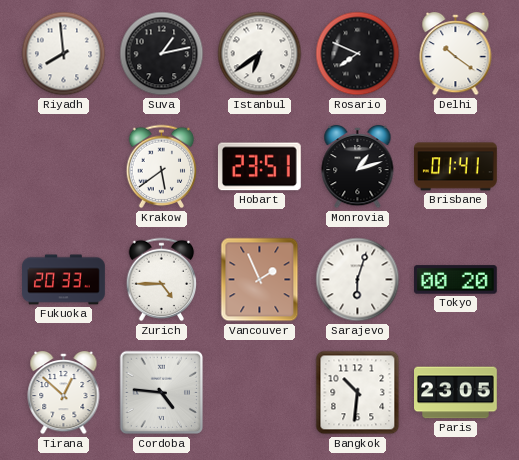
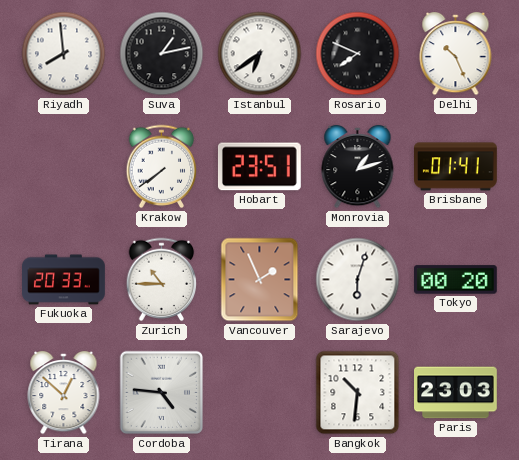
Delhi: 10:21 -> 10:26 (456, 54)
Krakow: 5:39 -> 7:39 (162, 167)
Zurich: 4:45 -> 10:45 (162, 280)
Paris: 23:05 -> 23:03 (456, 393)
